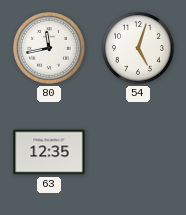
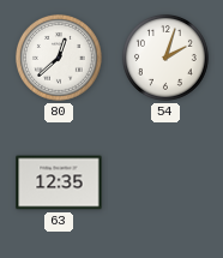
80: 11:43 -> 12:38 (59, 58)
54: 5:03 -> 2:03 (165, 58)
